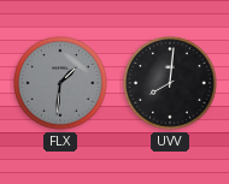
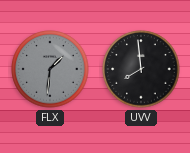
UVV: 8:01 -> 7:59 (141, 69)
